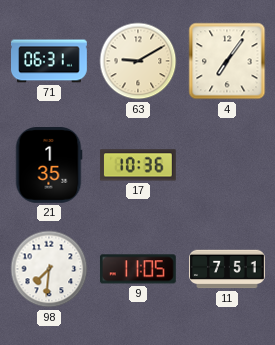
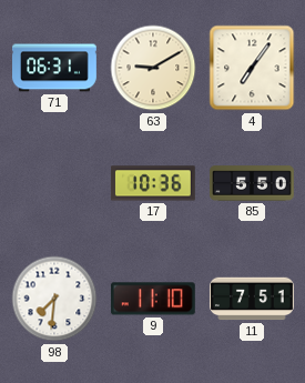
21: 1:35 -> none (49, 166)
85: none -> 5:50 (252, 183)
9: 11:05 -> 11:10 (153, 299)
